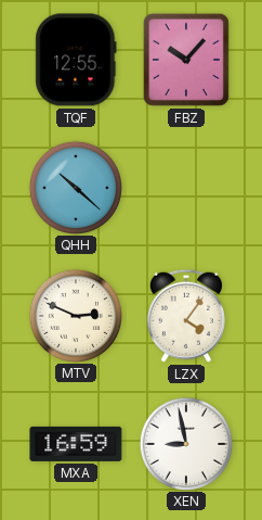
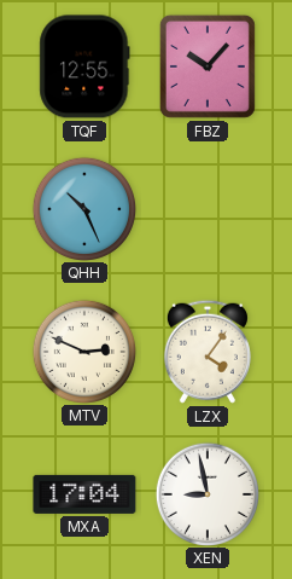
QHH: 10:22 -> 10:26 (83, 208)
MXA: 16:59 -> 17:04 (84, 494)
